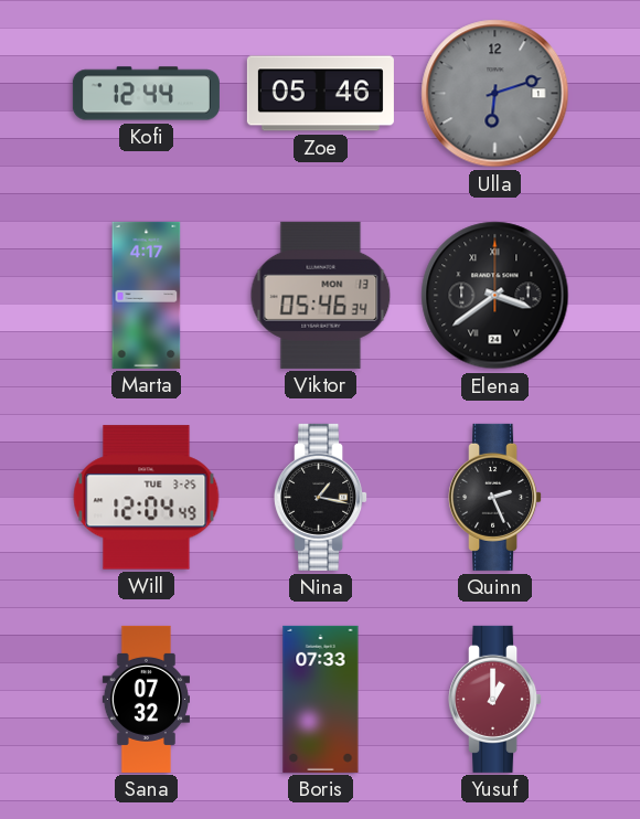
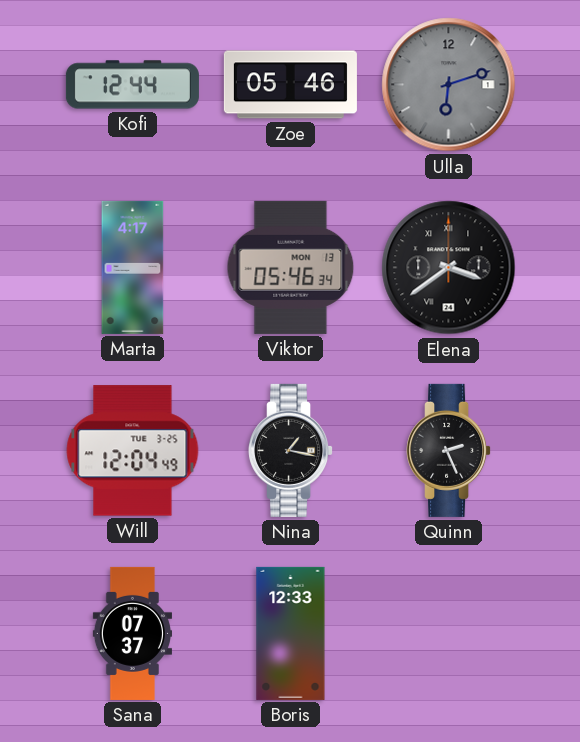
Sana: 07:32 -> 07:37 (132, 633)
Boris: 07:33 -> 12:33 (291, 633)
Yusuf: 1:00 -> none (495, 699)
